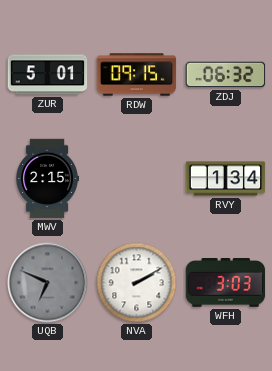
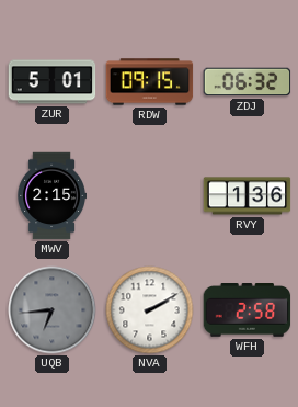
RVY: 1:34 -> 1:36 (248, 196)
UQB: 6:49 -> 6:44 (53, 310)
WFH: 3:03 -> 2:58 (248, 310)
